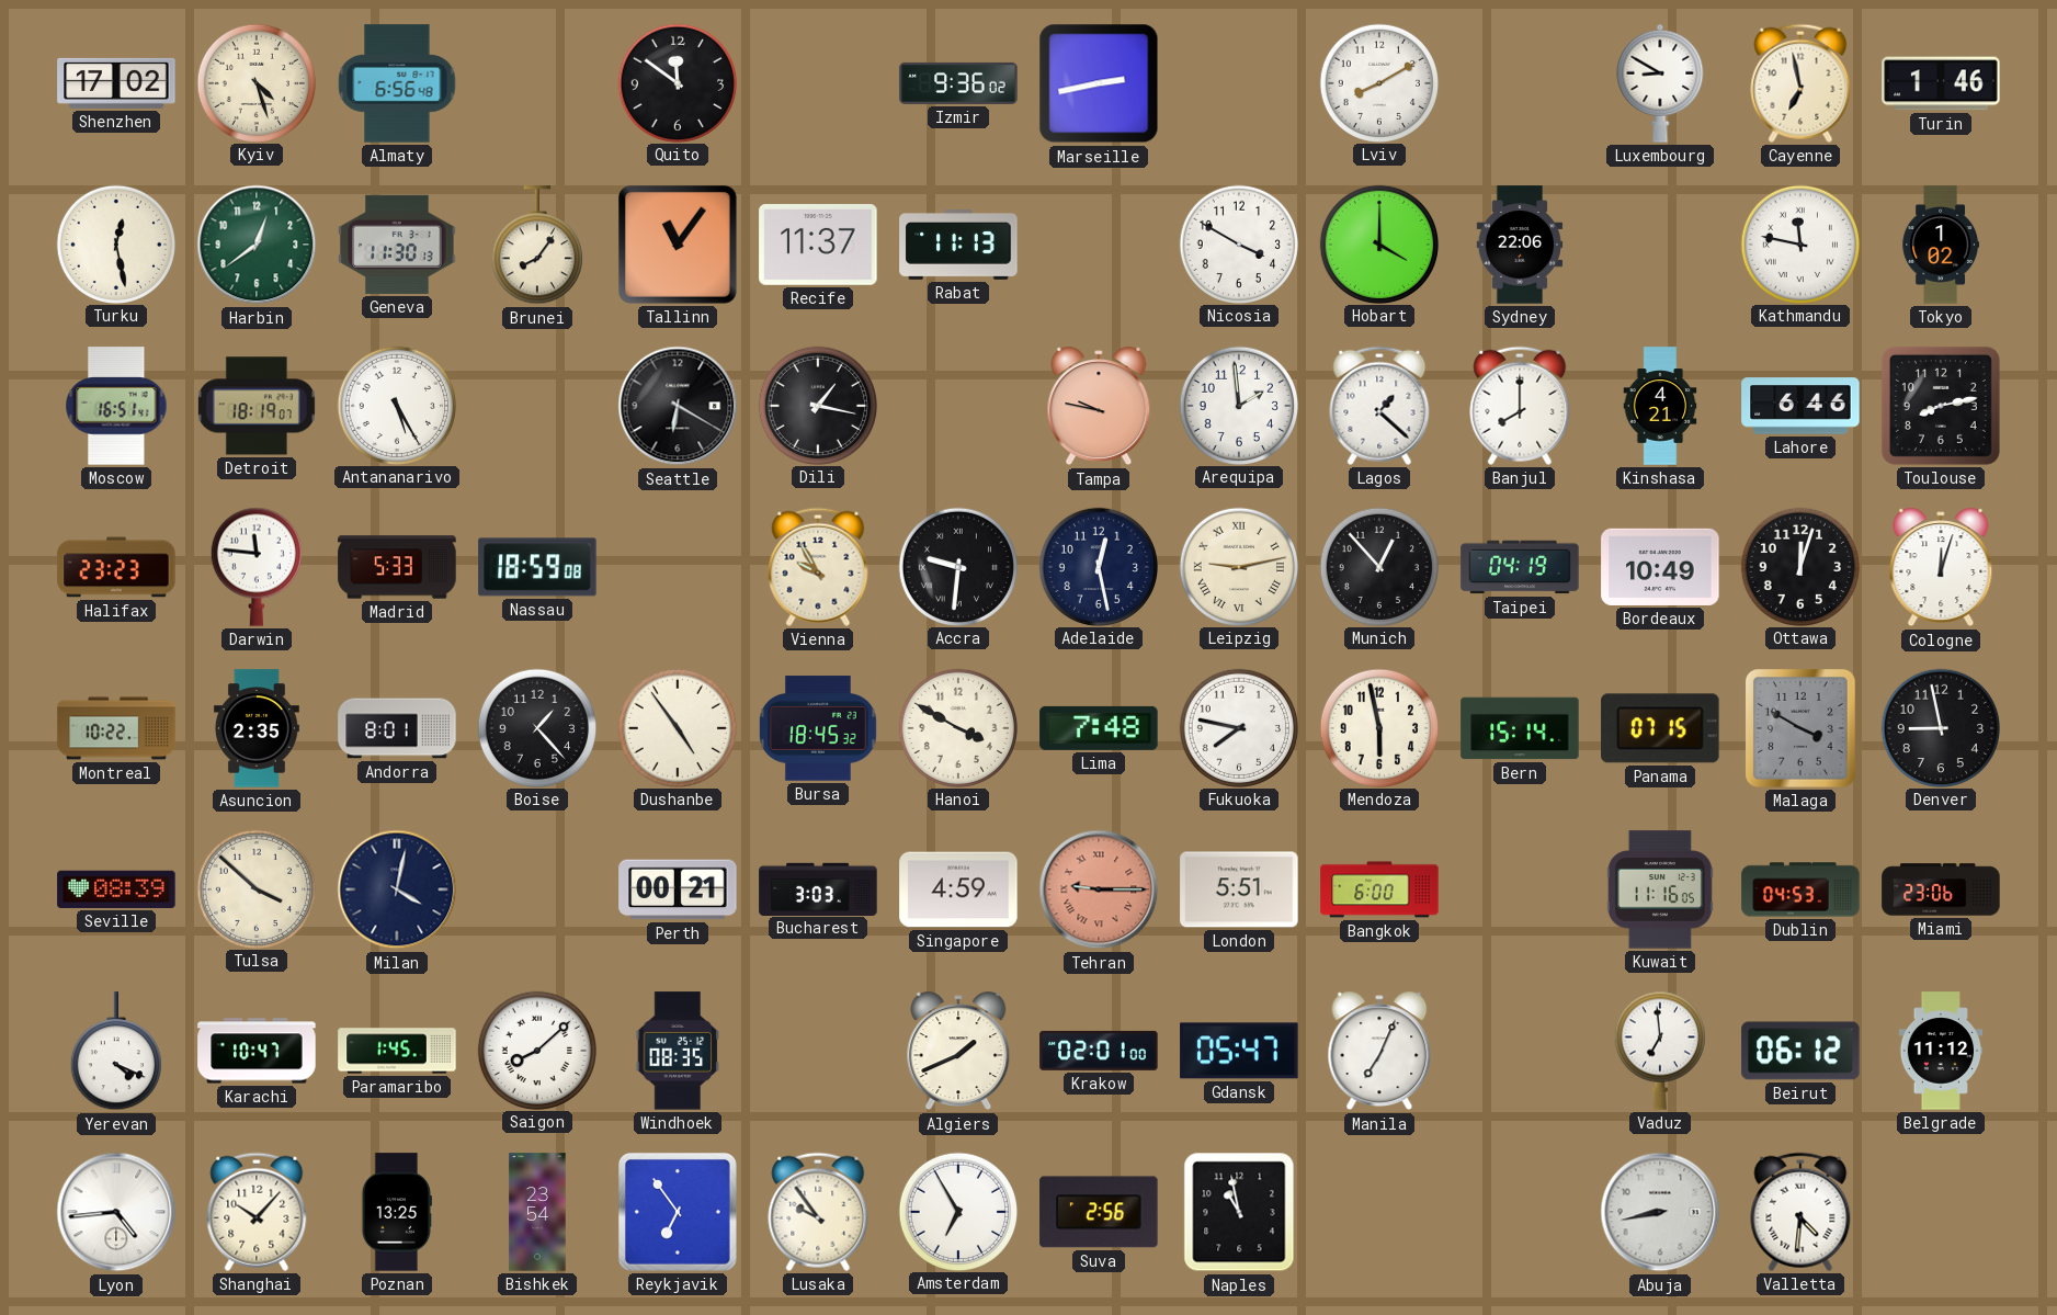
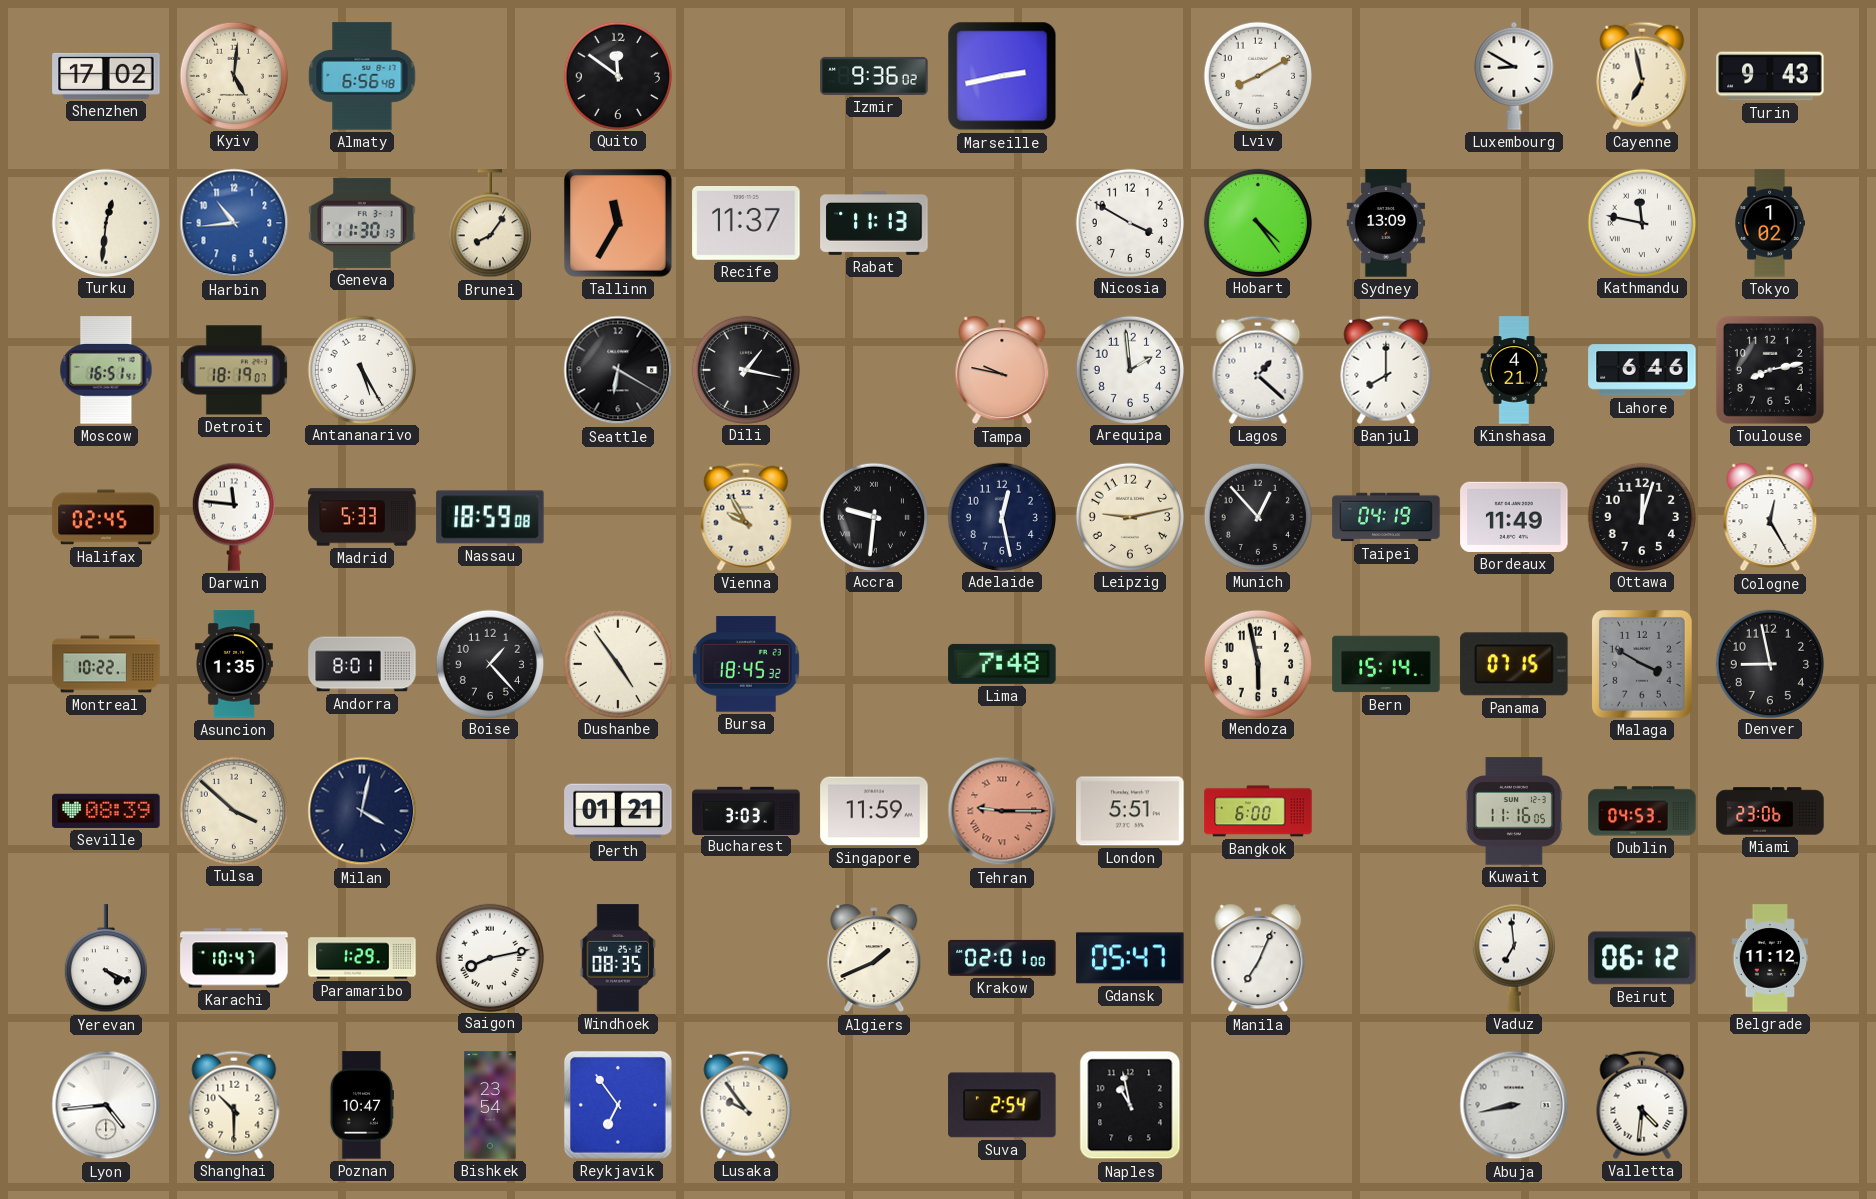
Kyiv: 4:27 -> 5:01 (233, 75)
Turin: 1:46 -> 9:43 (1770, 76)
Turku: 12:28 -> 12:31 (105, 222)
Harbin: 12:39 -> 10:44 (234, 223)
Harbin dial: green -> blue (234, 223)
Tallinn: 11:06 -> 11:35 (618, 223)
Hobart: 4:00 -> 4:24 (1257, 222)
Sydney: 22:06 -> 13:09 (1386, 223)
Halifax: 23:23 -> 02:45 (106, 517)
Leipzig numerals: Roman -> Arabic (1129, 516)
Bordeaux: 10:49 -> 11:49 (1514, 517)
Cologne: 12:03 -> 12:25 (1770, 517)
Asuncion: 2:35 -> 1:35 (234, 664)
Hanoi: 3:50 -> none (957, 727)
Fukuoka: 7:47 -> none (1238, 727)
Perth: 00:21 -> 01:21 (618, 811)
Singapore: 4:59 -> 11:59 (874, 811)
Paramaribo: 1:45 -> 1:29 (362, 958)
Saigon: 8:08 -> 8:13 (489, 957)
Shanghai: 10:07 -> 10:30 (234, 1105)
Poznan: 13:25 -> 10:47 (362, 1105)
Amsterdam: 6:55 -> none (957, 1211)
Suva: 2:56 -> 2:54 (1002, 1105)
